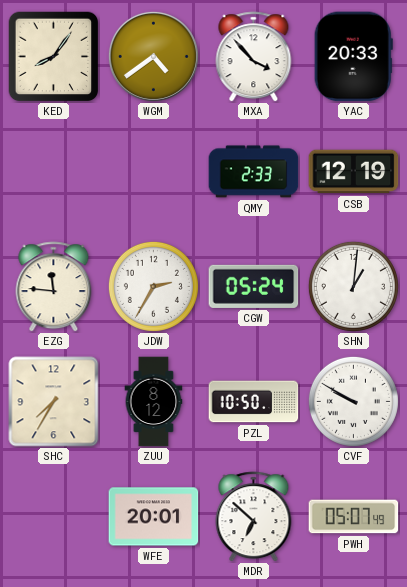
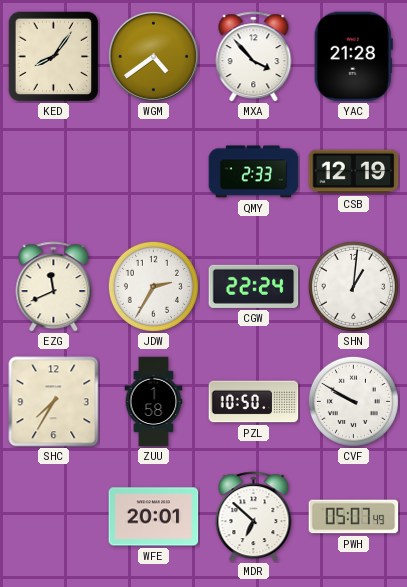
YAC: 20:33 -> 21:28 (353, 57)
EZG: 11:46 -> 11:41 (54, 287)
CGW: 05:24 -> 22:24 (254, 286)
ZUU: 8:12 -> 1:58 (154, 402)
